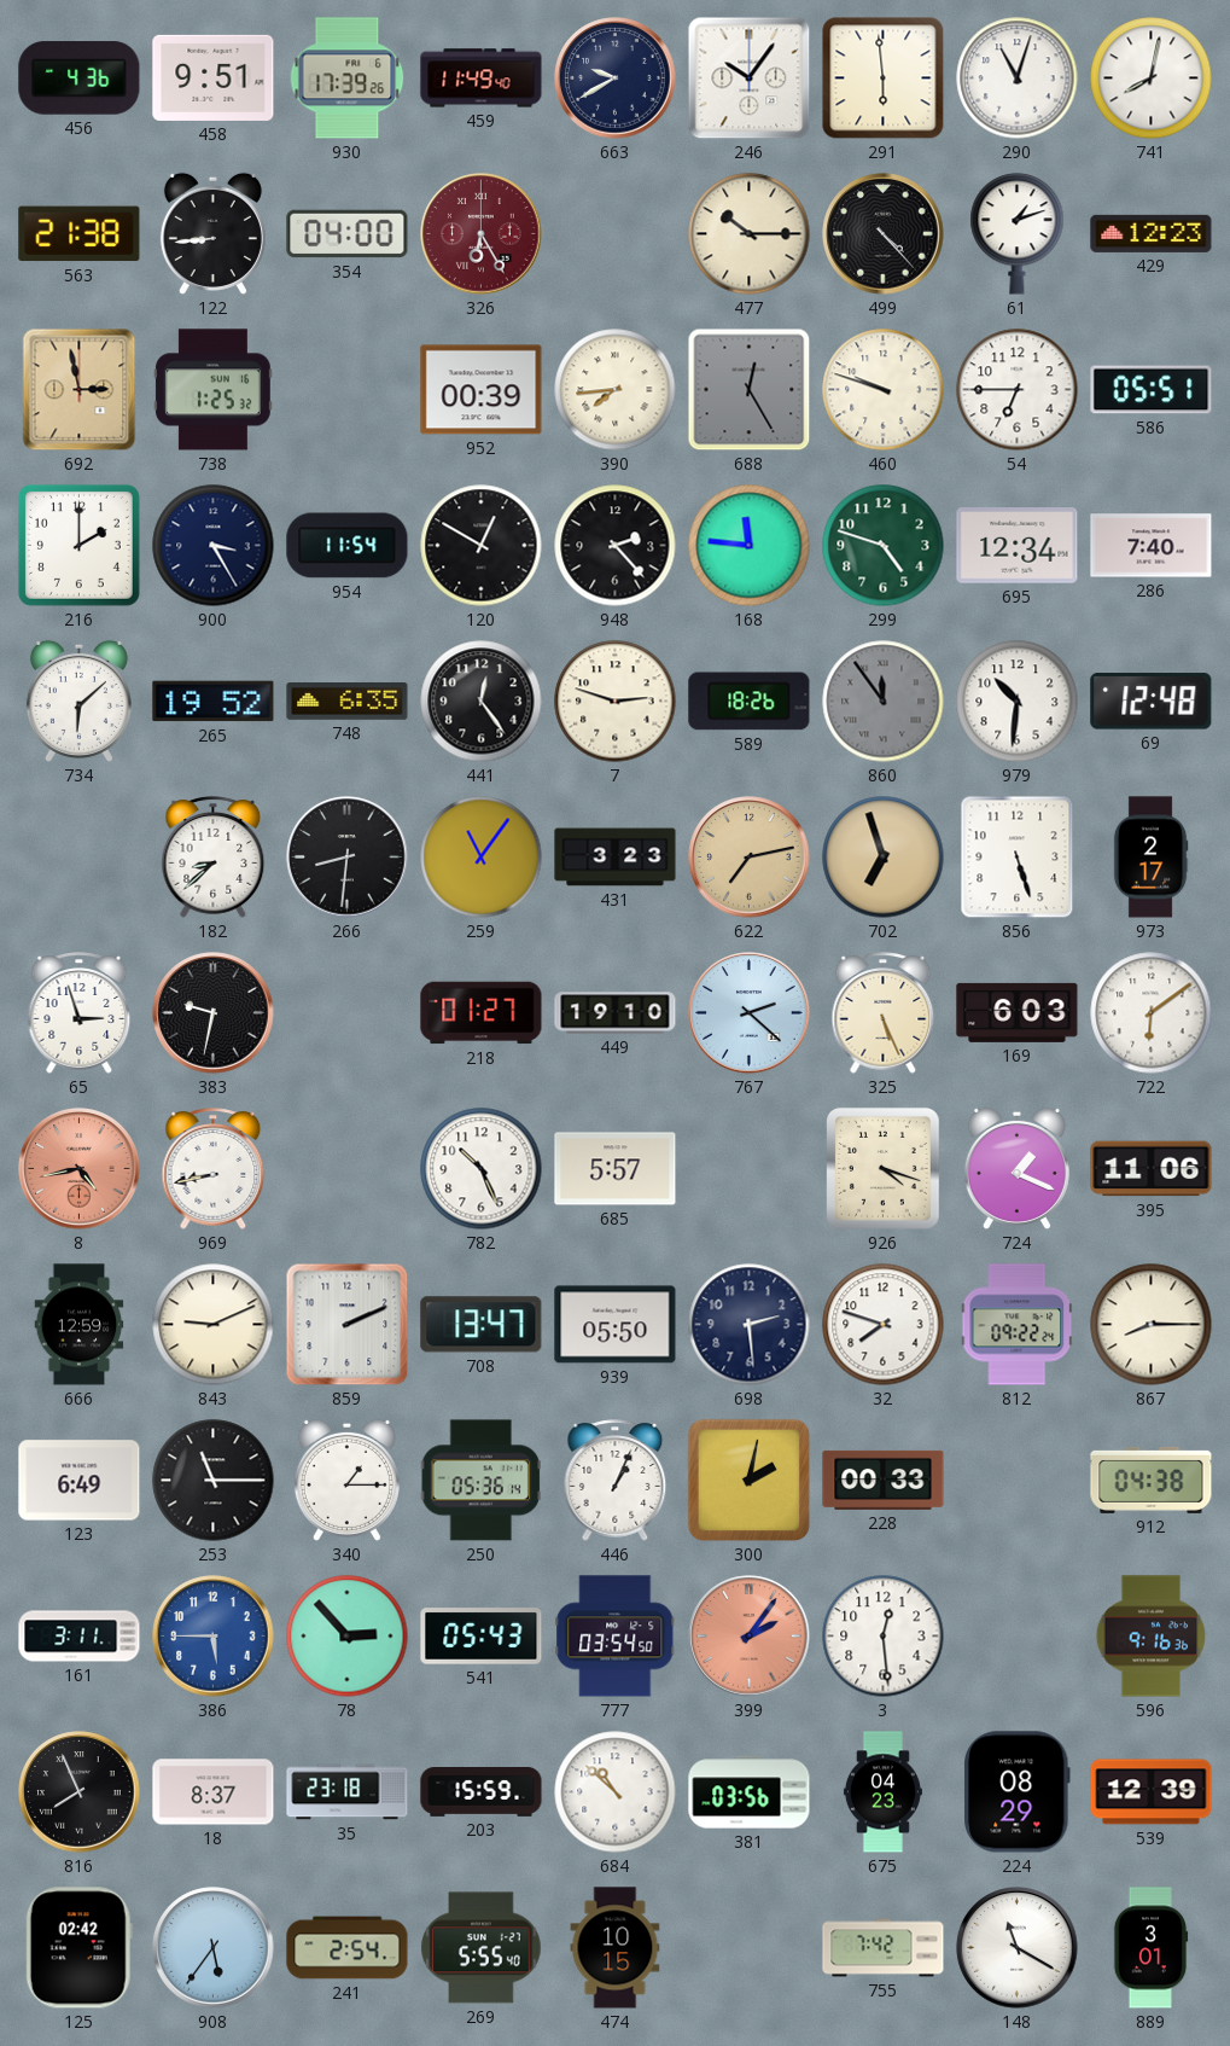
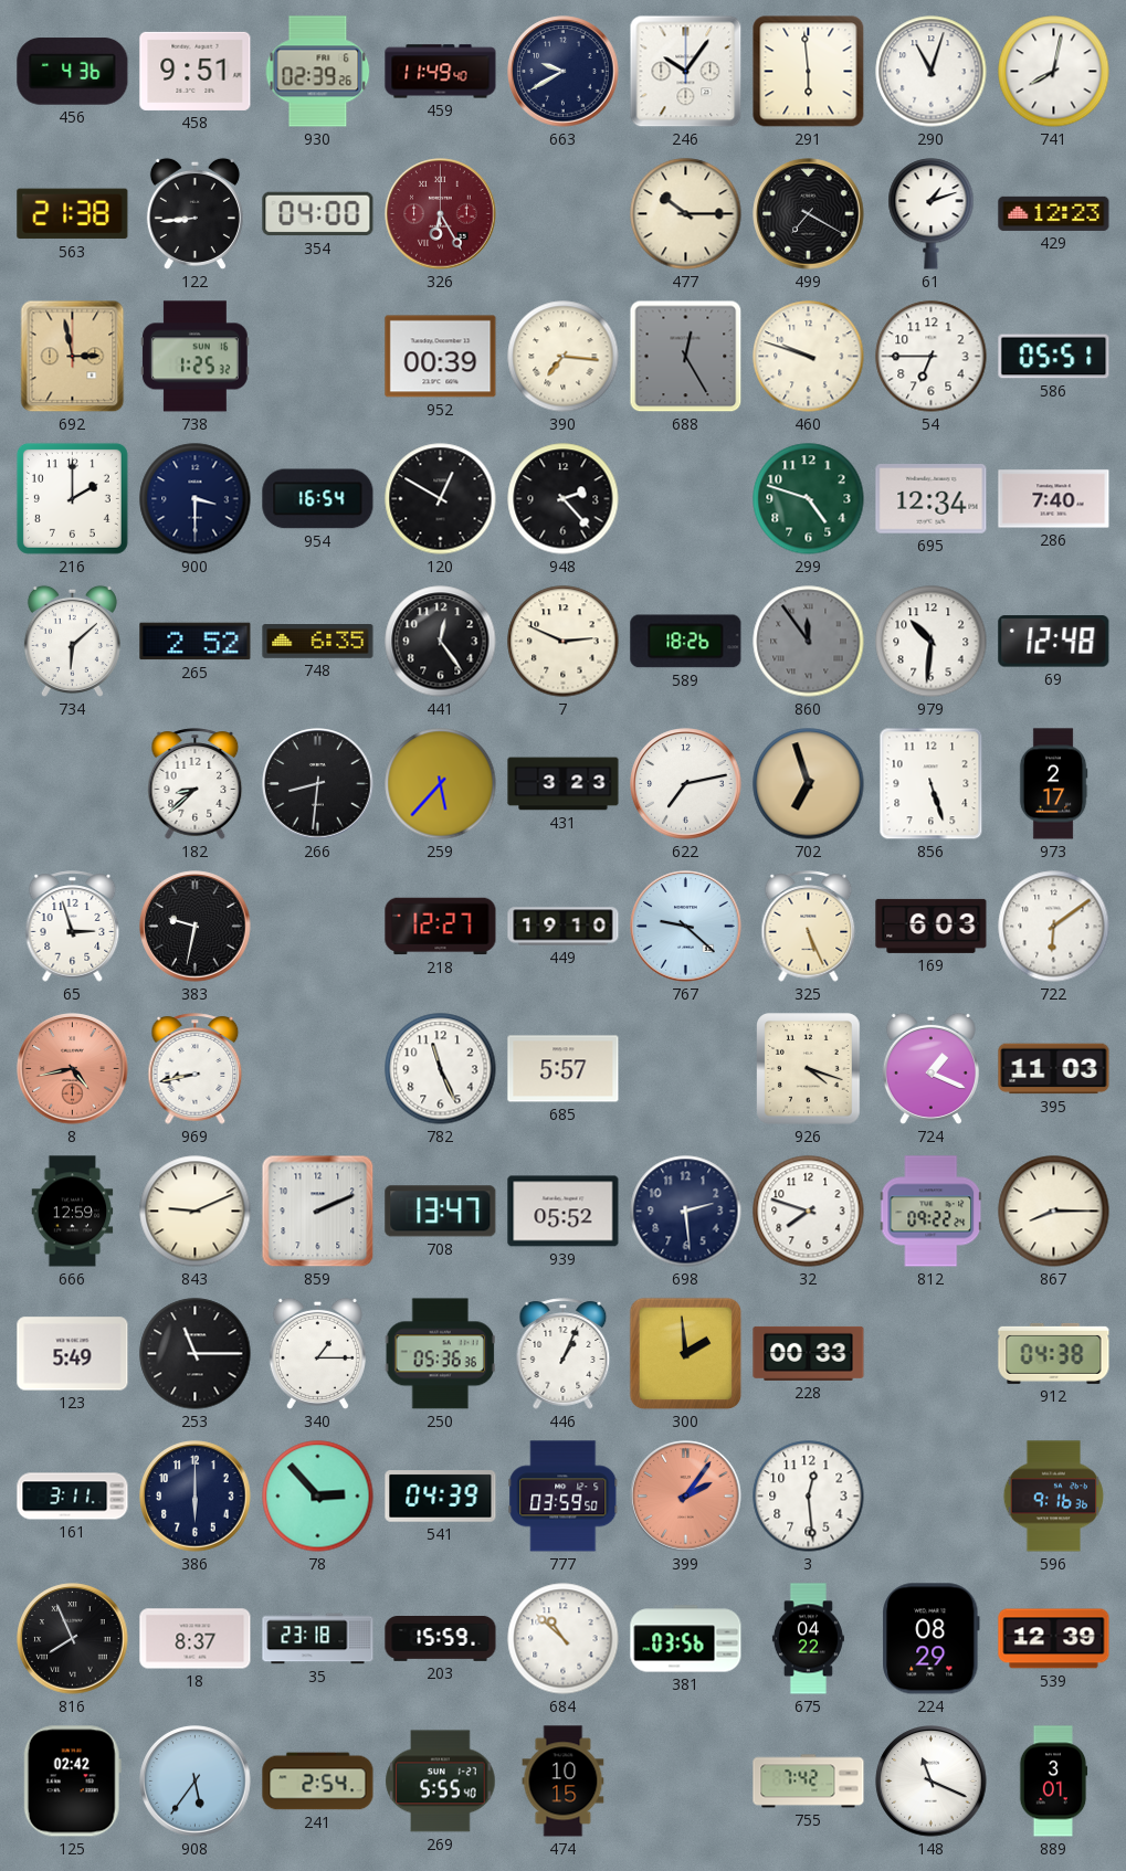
930: 17:39 -> 02:39 (318, 72)
499: 4:23 -> 7:20 (809, 214)
390: 7:44 -> 7:16 (564, 357)
900: 3:25 -> 3:30 (196, 499)
954: 11:54 -> 16:54 (318, 499)
168: 11:46 -> none (750, 546)
265: 19:52 -> 2:52 (196, 642)
7: 2:48 -> 2:49 (564, 642)
259: 11:06 -> 5:37 (441, 784)
622 dial: champagne -> white (686, 784)
218: 01:27 -> 12:27 (441, 927)
767: 2:22 -> 9:22 (686, 927)
782: 10:26 -> 11:26 (441, 1069)
395: 11:06 -> 11:03 (1054, 1069)
939: 05:50 -> 05:52 (564, 1212)
123: 6:49 -> 5:49 (73, 1354)
250: 05:36:14 -> 05:36:36 (440, 1354)
300: 2:02 -> 1:59 (686, 1354)
386: 5:45 -> 6:00 (196, 1497)
386 dial: blue -> navy (196, 1497)
541: 05:43 -> 04:39 (441, 1497)
777: 03:54 -> 03:59 (564, 1497)
675: 04:23 -> 04:22 (808, 1639)
148: 11:20 -> 11:19 (932, 1782)
